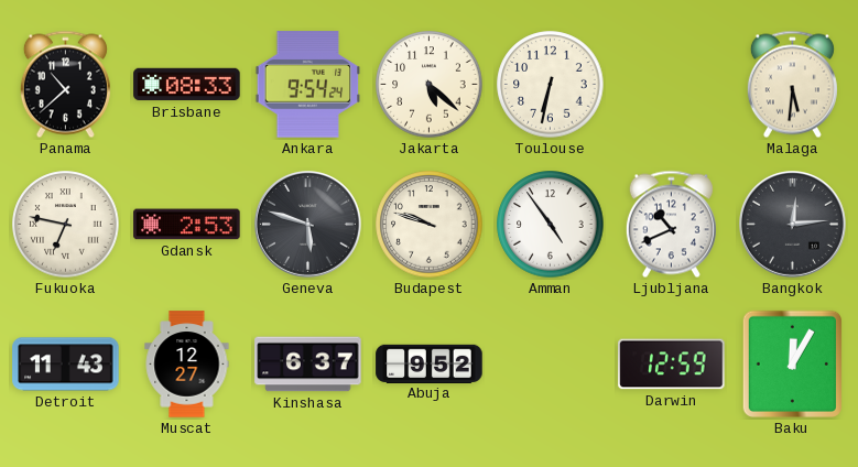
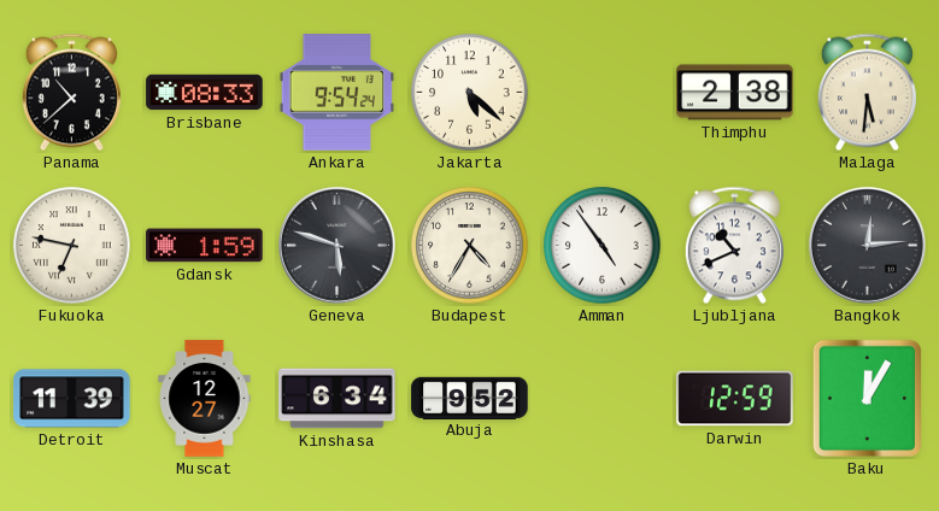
Toulouse: 6:32 -> none (551, 85)
Thimphu: none -> 2:38 (735, 93)
Gdansk: 2:53 -> 1:59 (205, 246)
Budapest: 9:48 -> 4:35 (470, 246)
Detroit: 11:43 -> 11:39 (72, 399)
Kinshasa: 6:37 -> 6:34 (338, 399)
